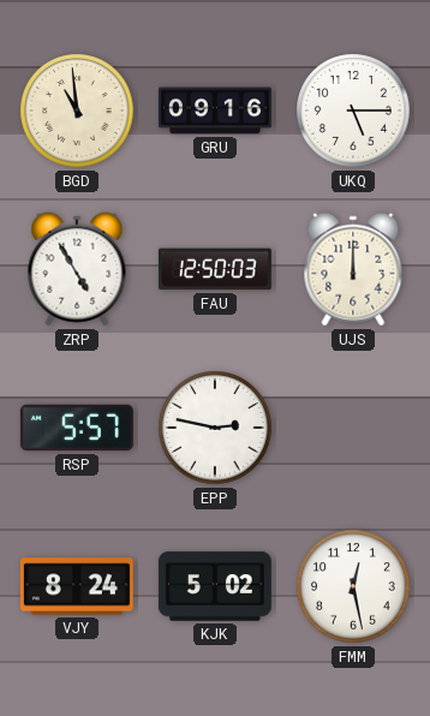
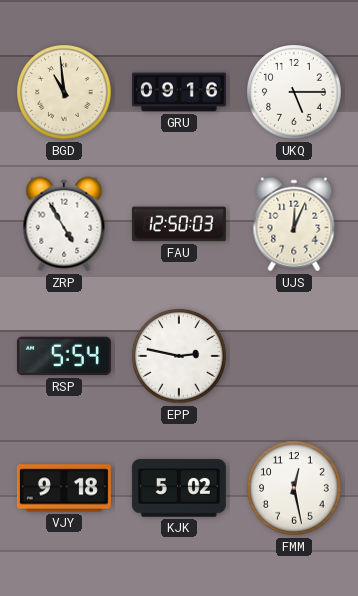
UJS: 12:00 -> 12:04 (294, 224)
RSP: 5:57 -> 5:54 (64, 356)
VJY: 8:24 -> 9:18 (64, 488)
